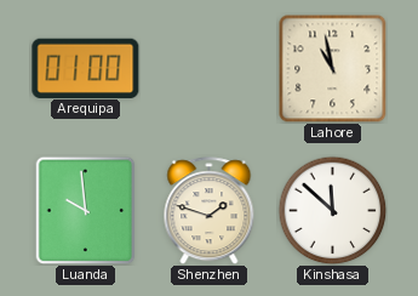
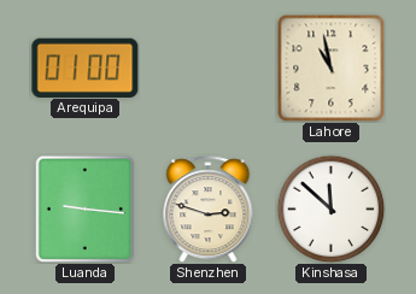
Luanda: 9:59 -> 9:16 (86, 208)
Shenzhen: 1:48 -> 2:48 (209, 210)
